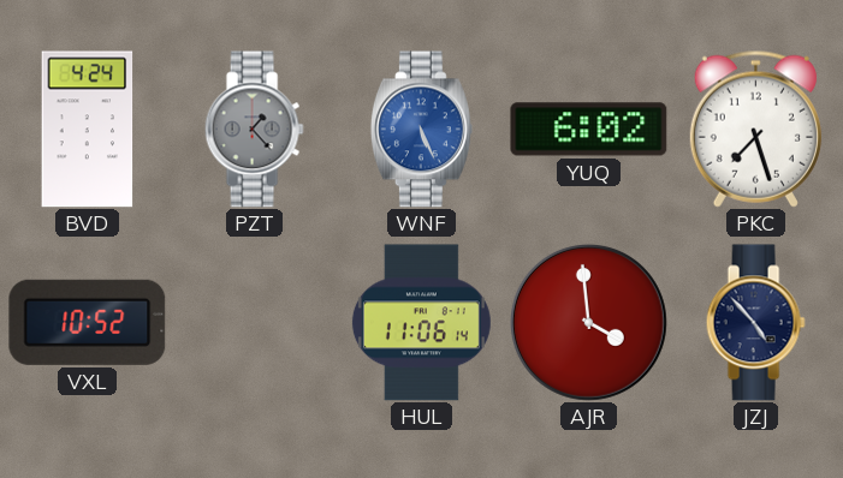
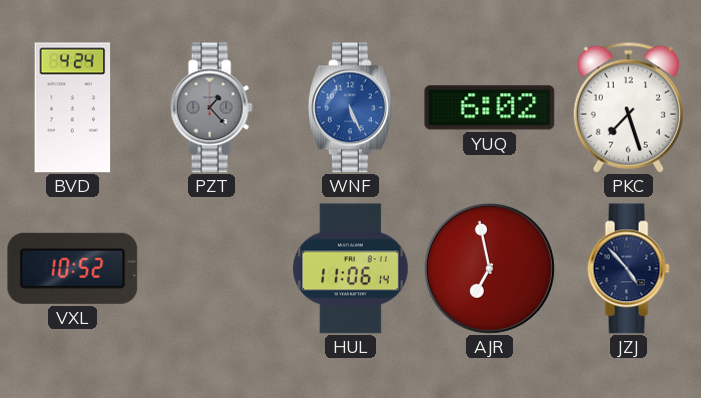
AJR: 3:59 -> 6:58 (489, 268)
